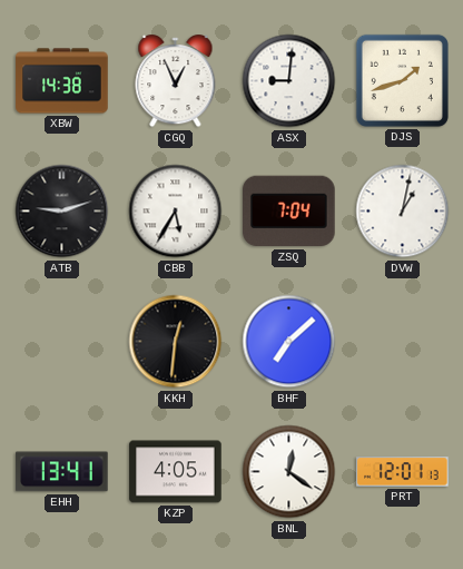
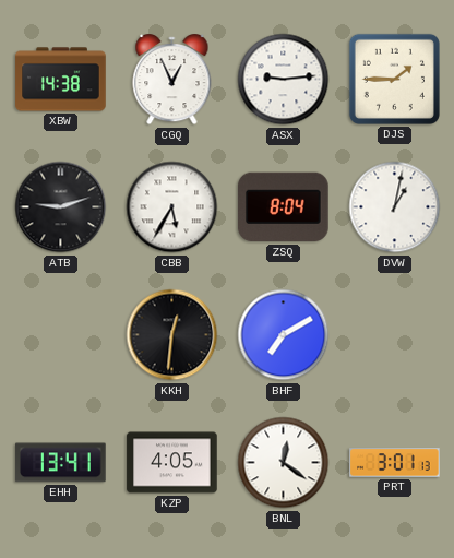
ASX: 9:01 -> 9:14 (284, 80)
DJS: 1:42 -> 1:45 (394, 79)
ZSQ: 7:04 -> 8:04 (284, 207)
BHF: 7:08 -> 7:10 (284, 335)
PRT: 12:01 -> 3:01 (395, 463)
